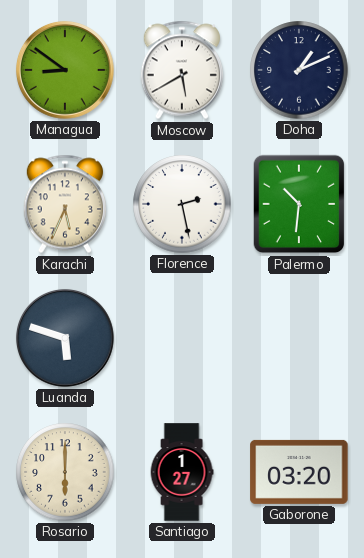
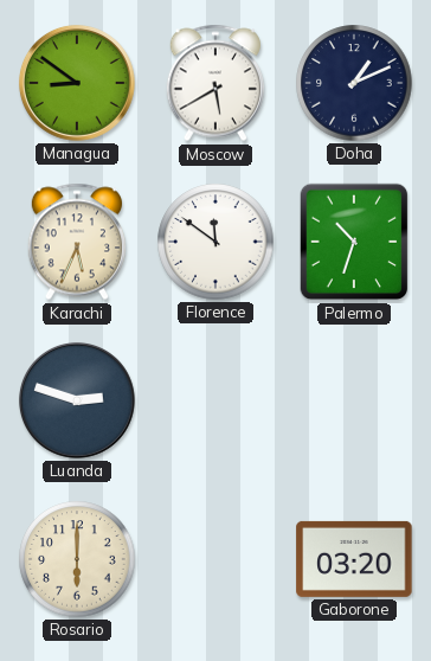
Florence: 2:28 -> 11:51 (215, 242)
Palermo: 10:31 -> 10:33 (354, 242)
Luanda: 5:48 -> 2:48 (77, 400)
Santiago: 1:27 -> none (182, 472)
